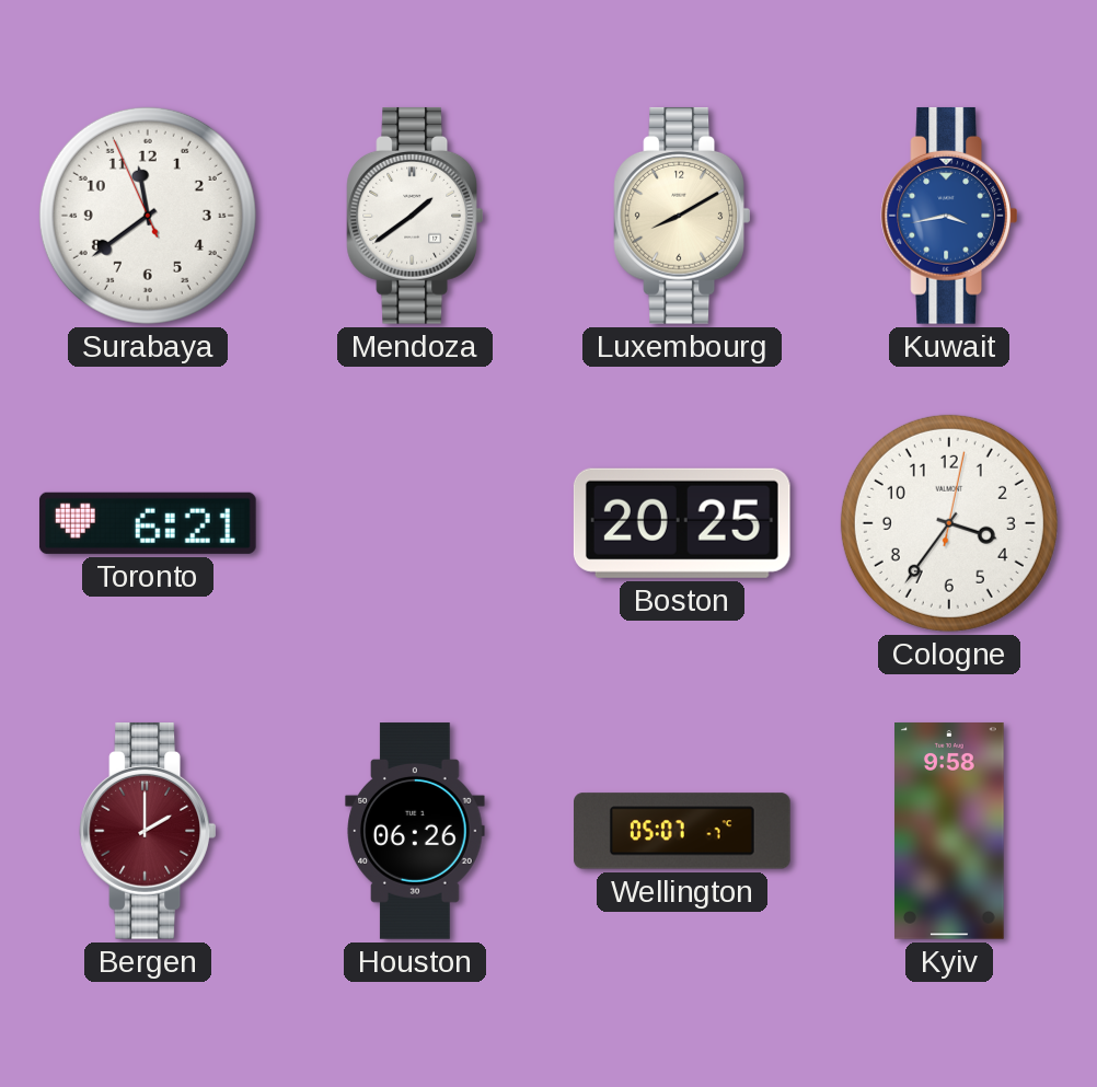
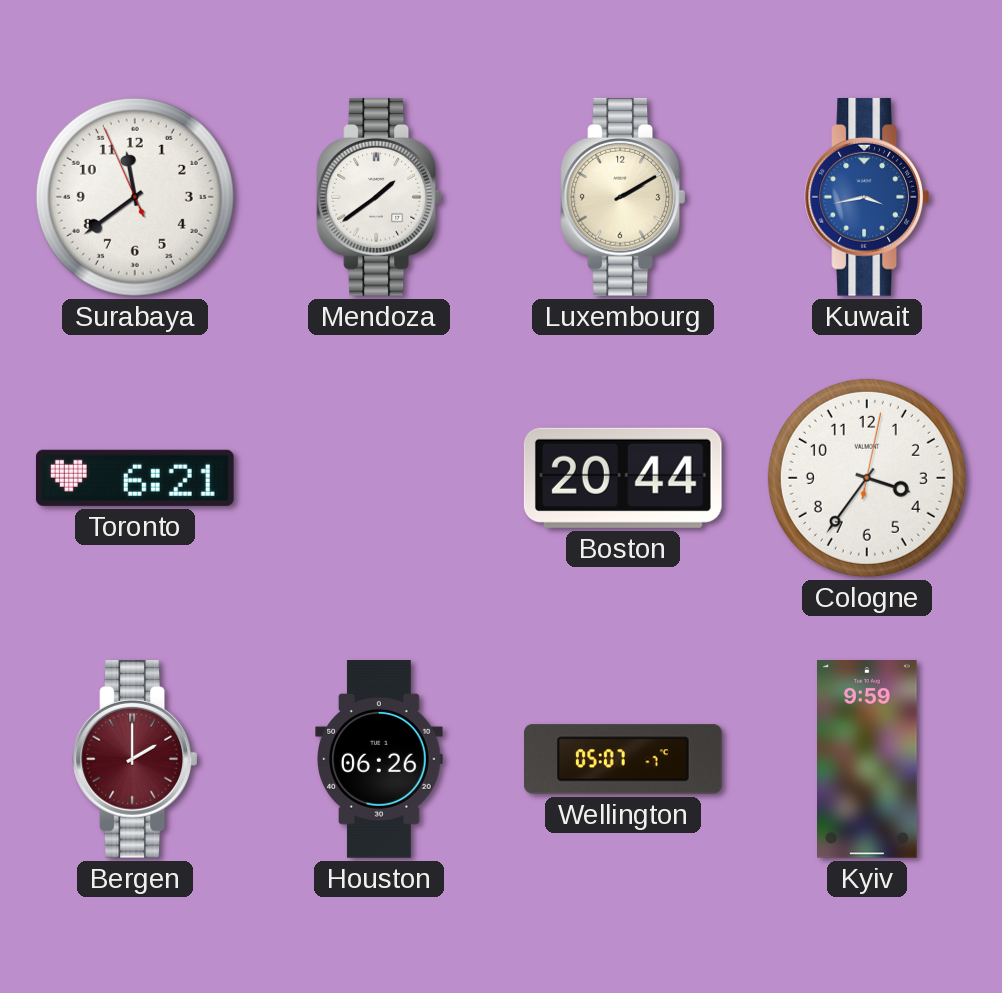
Luxembourg: 8:10 -> 2:10 (622, 197)
Boston: 20:25 -> 20:44 (623, 478)
Kyiv: 9:58 -> 9:59 (868, 760)
